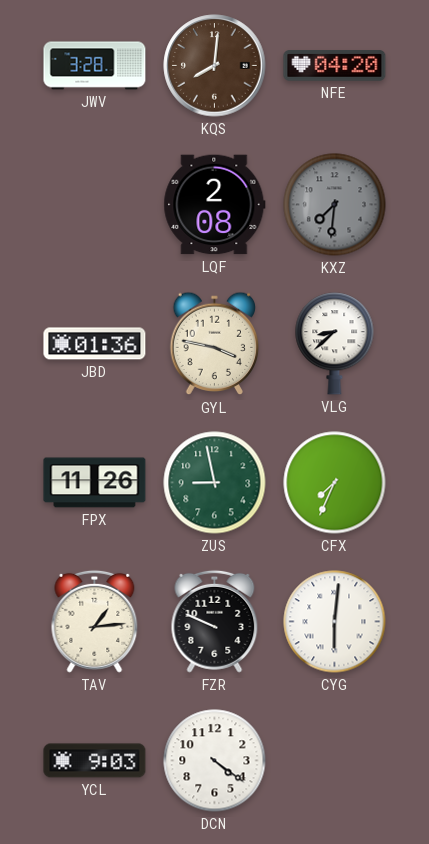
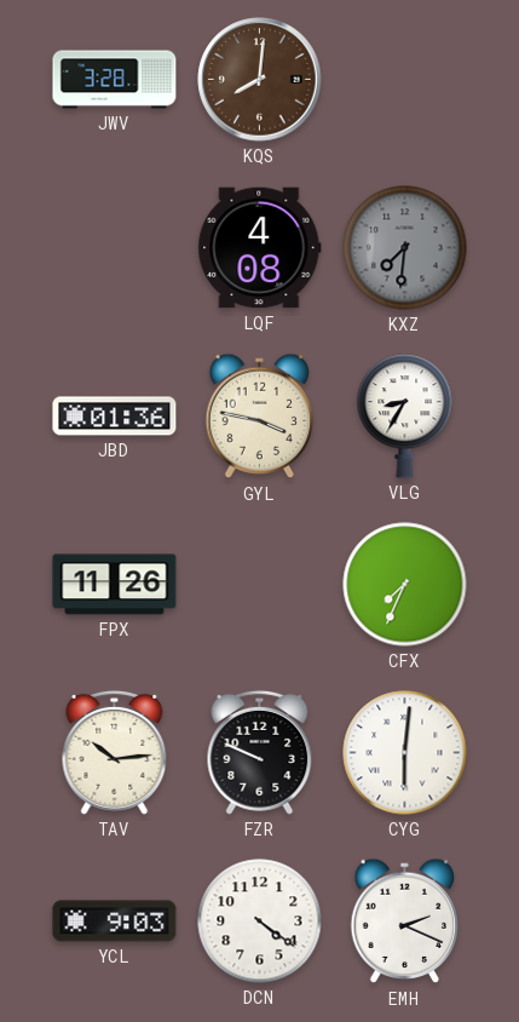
NFE: 04:20 -> none (335, 66)
LQF: 2:08 -> 4:08 (260, 248)
VLG: 8:38 -> 8:35 (405, 417)
ZUS: 8:58 -> none (215, 483)
TAV: 1:14 -> 10:14 (115, 752)
EMH: none -> 2:19 (405, 921)
